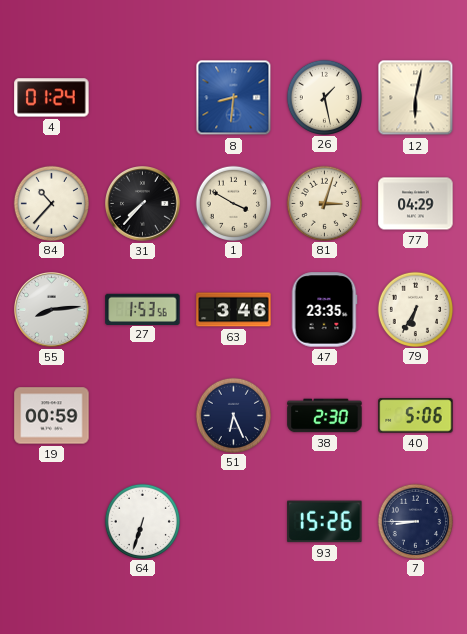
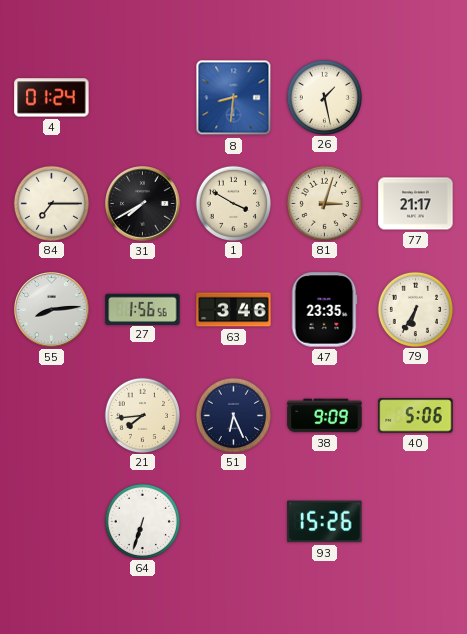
12: 6:02 -> none (416, 98)
84: 10:37 -> 7:15 (51, 203)
31: 7:37 -> 7:40 (143, 204)
77: 04:29 -> 21:17 (416, 204)
27: 1:53 -> 1:56 (143, 309)
19: 00:59 -> none (52, 416)
21: none -> 7:44 (142, 415)
38: 2:30 -> 9:09 (325, 416)
7: 8:45 -> none (415, 521)
